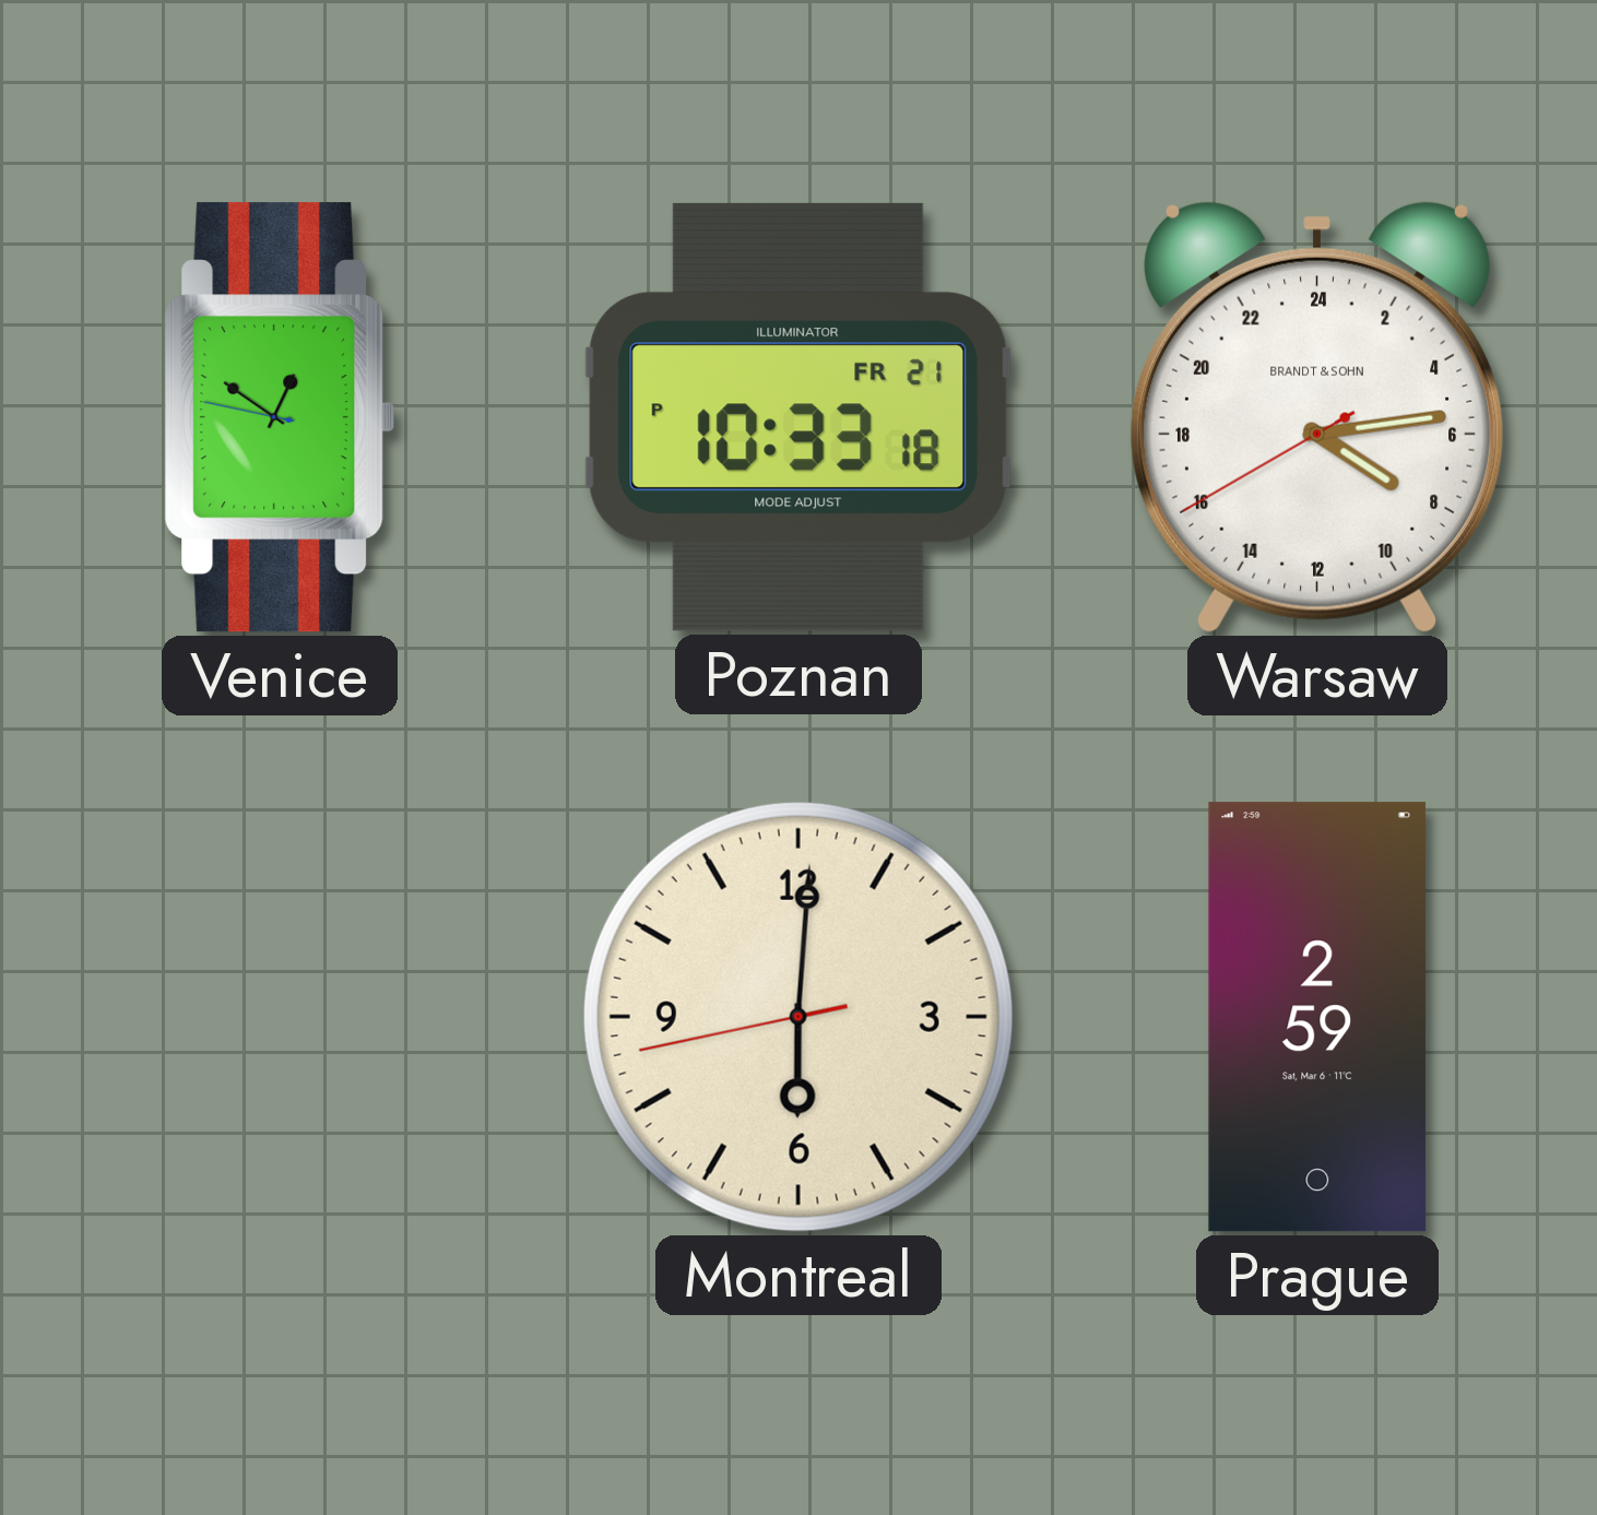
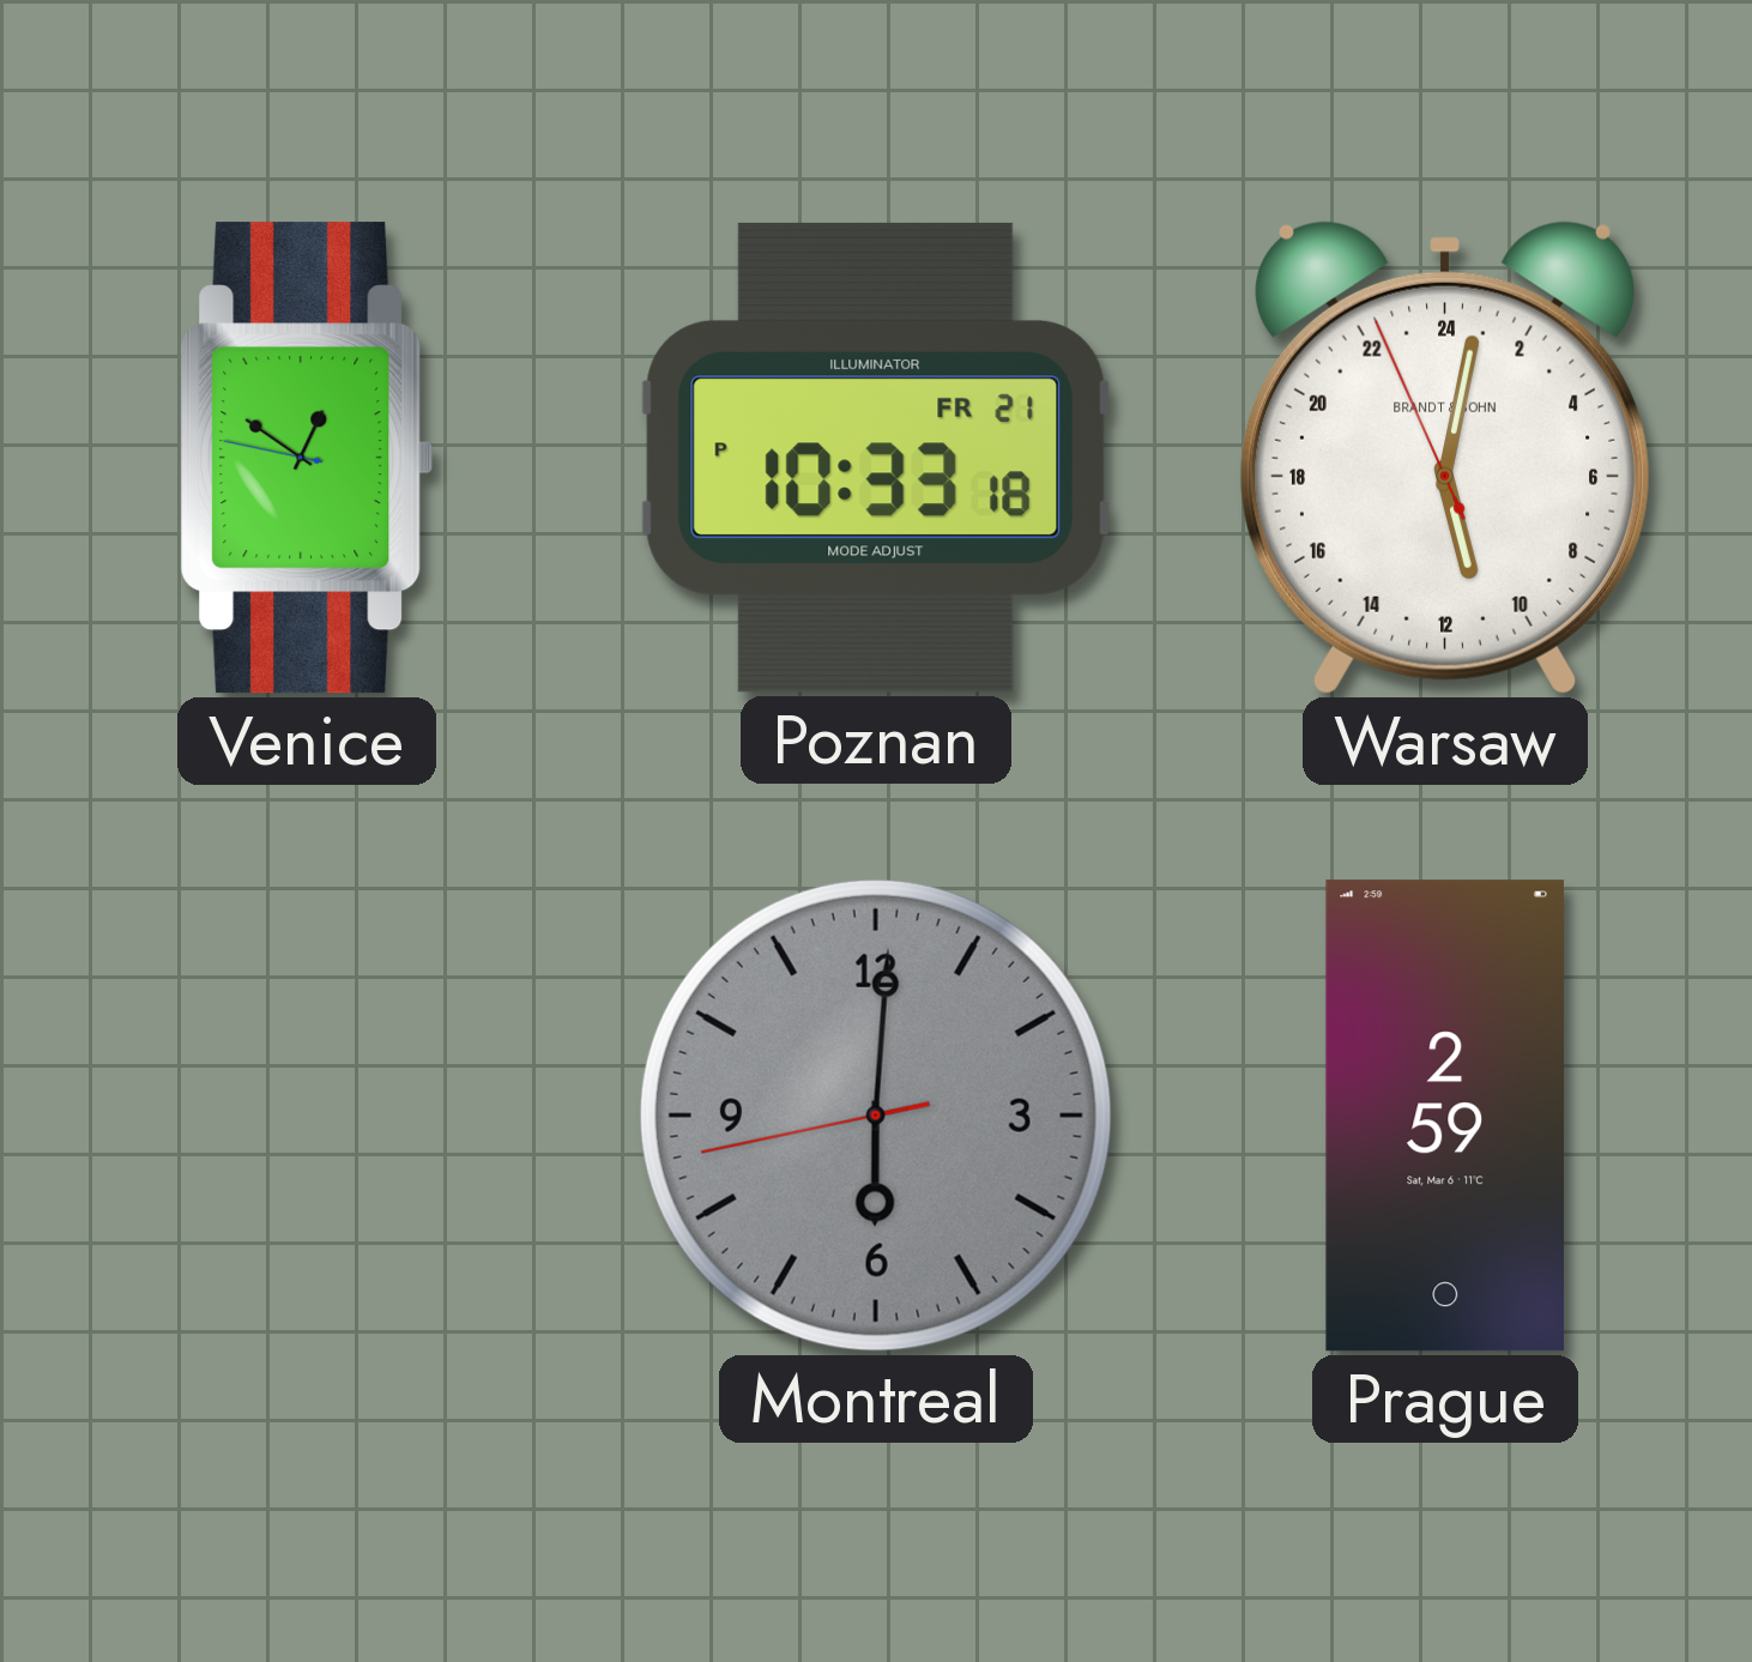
Warsaw: 8:13 -> 11:01 (1445, 458)
Montreal dial: cream -> grey (876, 1116)
